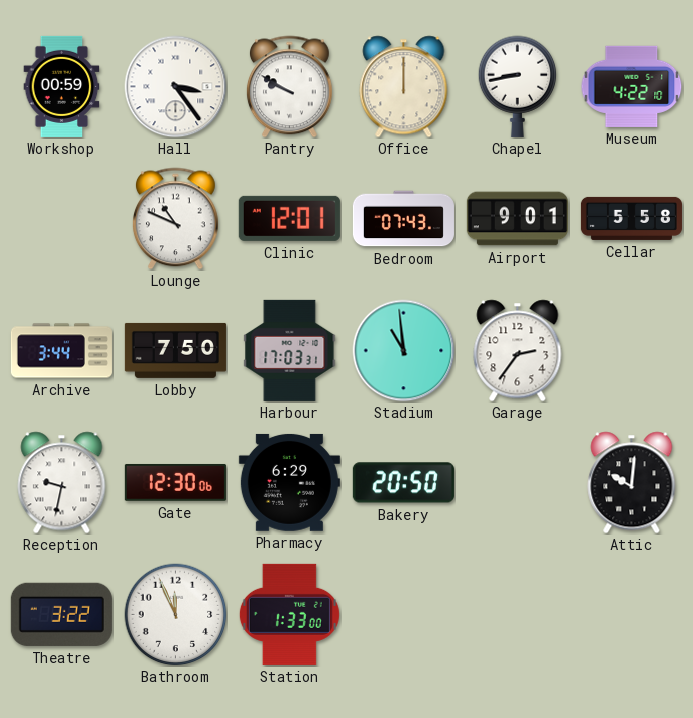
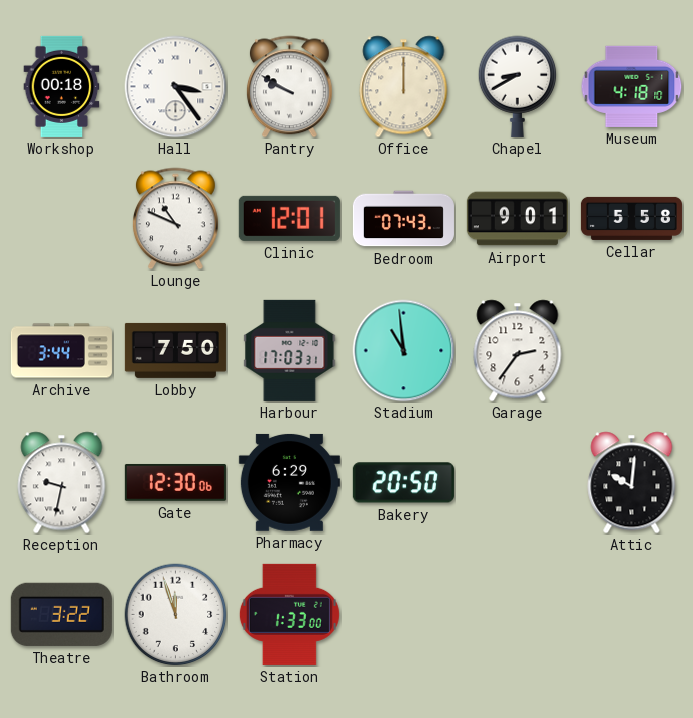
Workshop: 00:59 -> 00:18 (62, 86)
Chapel: 8:43 -> 8:40 (518, 86)
Museum: 4:22 -> 4:18 (632, 86)
Bathroom: 11:56 -> 11:57 (176, 615)
